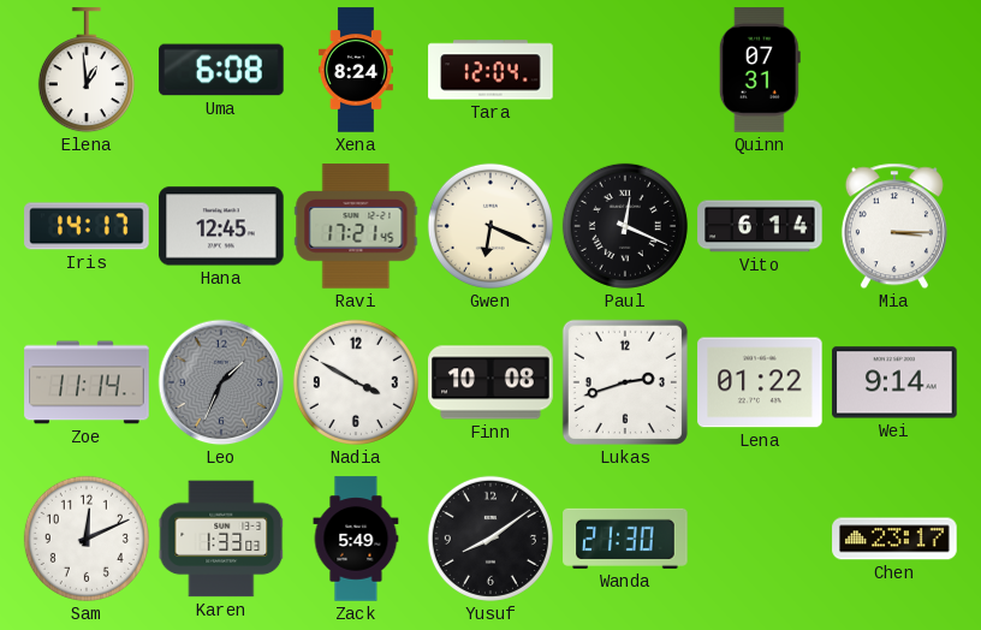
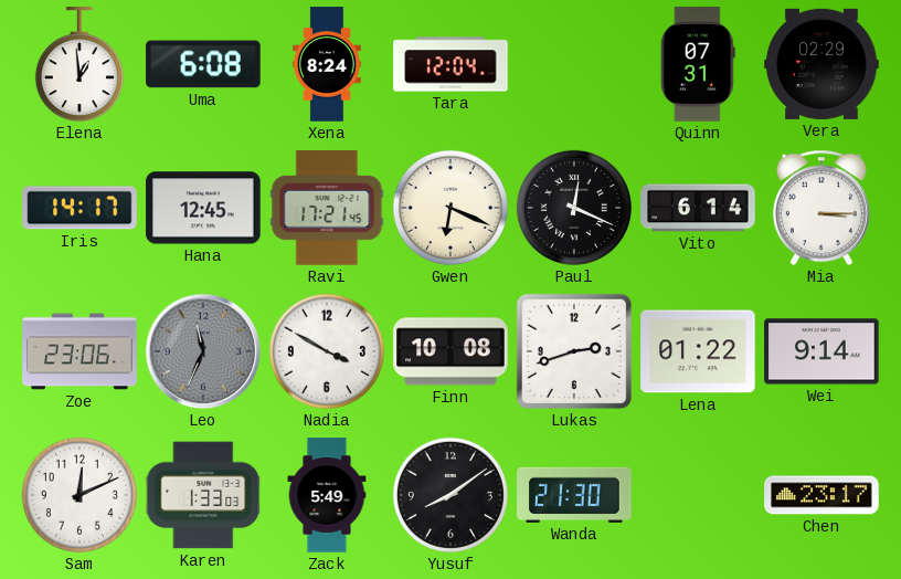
Vera: none -> 02:29 (821, 64)
Zoe: 11:14 -> 23:06 (79, 351)
Leo: 1:34 -> 11:34 (203, 351)
